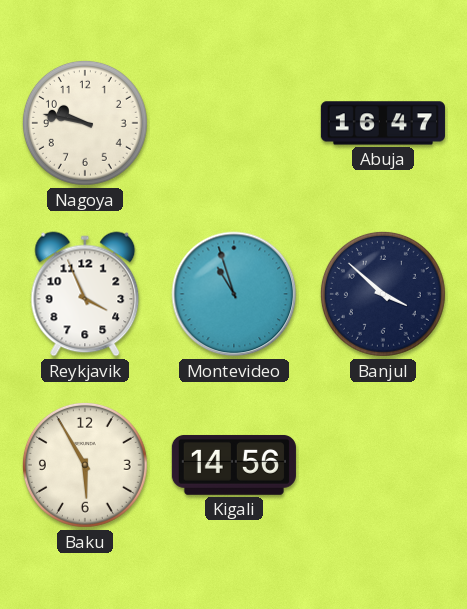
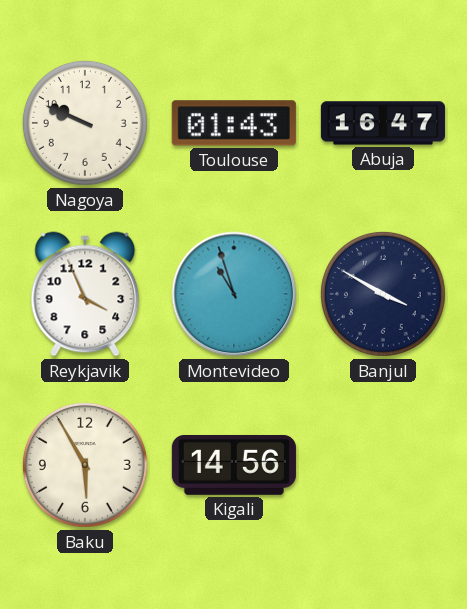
Nagoya: 9:47 -> 9:49 (85, 123)
Toulouse: none -> 01:43 (234, 123)
Banjul: 3:52 -> 3:50 (383, 294)
